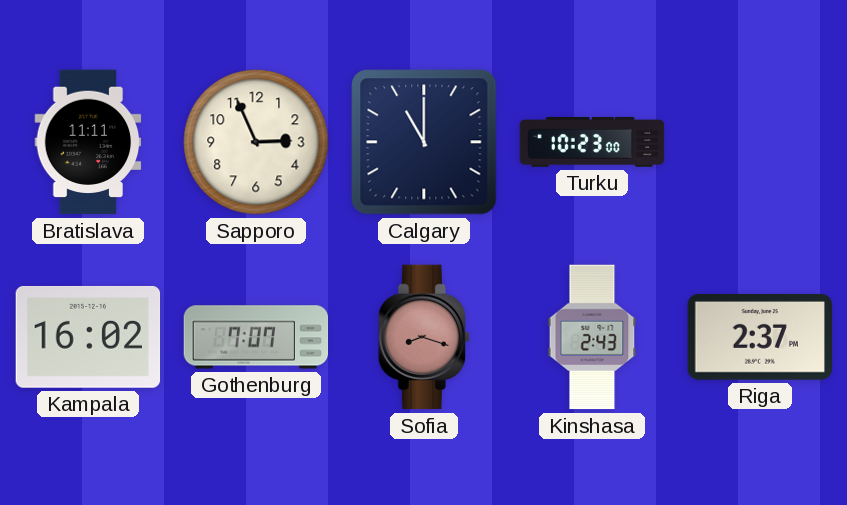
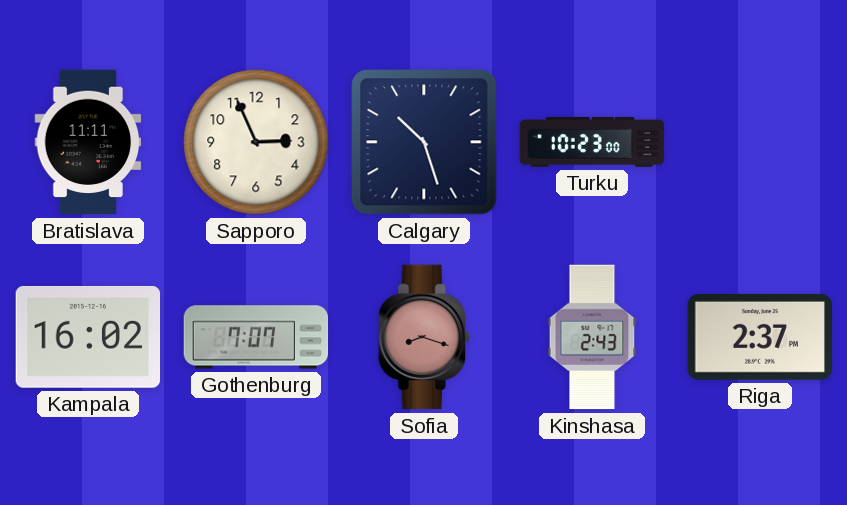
Calgary: 11:00 -> 10:27 (424, 142)
